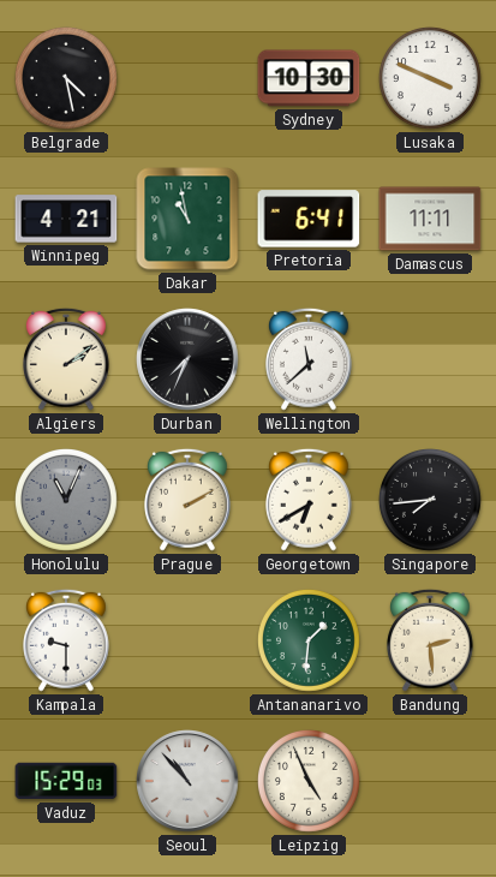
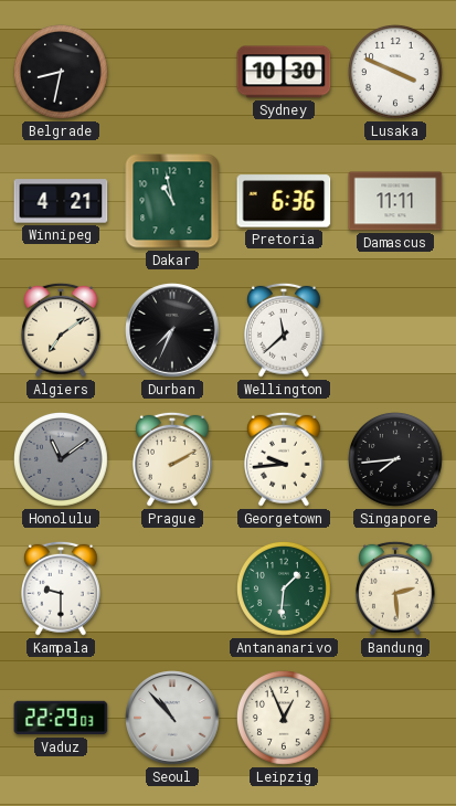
Belgrade: 4:28 -> 8:32 (62, 73)
Pretoria: 6:41 -> 6:36 (284, 201)
Algiers: 2:09 -> 7:09 (62, 330)
Honolulu: 11:04 -> 11:09 (62, 460)
Georgetown: 6:40 -> 9:44 (285, 459)
Vaduz: 15:29 -> 22:29 (61, 718)
Leipzig: 4:56 -> 12:56 (285, 719)
